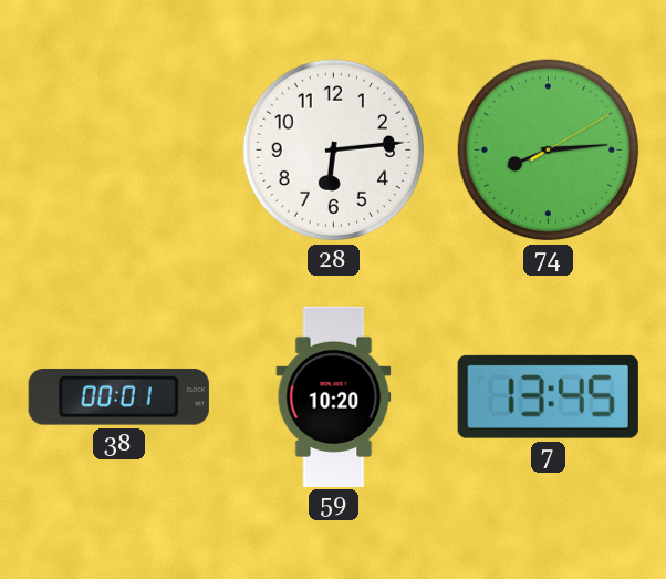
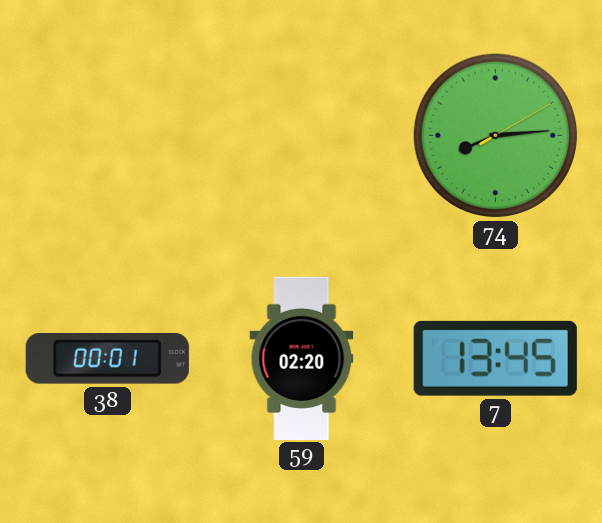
28: 6:14 -> none (334, 151)
59: 10:20 -> 02:20 (302, 358)
